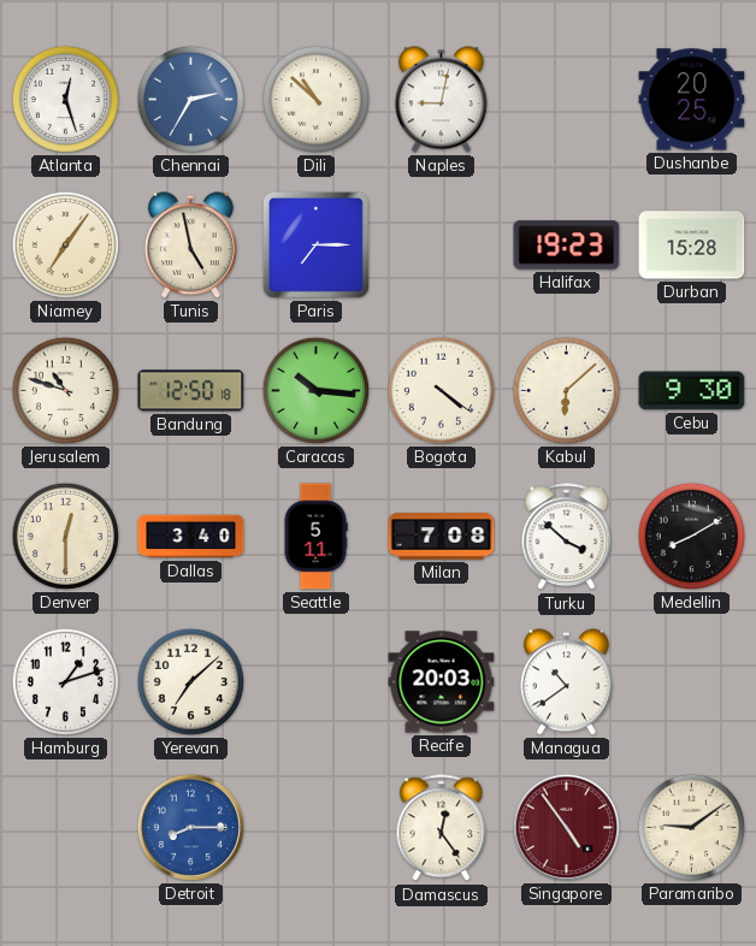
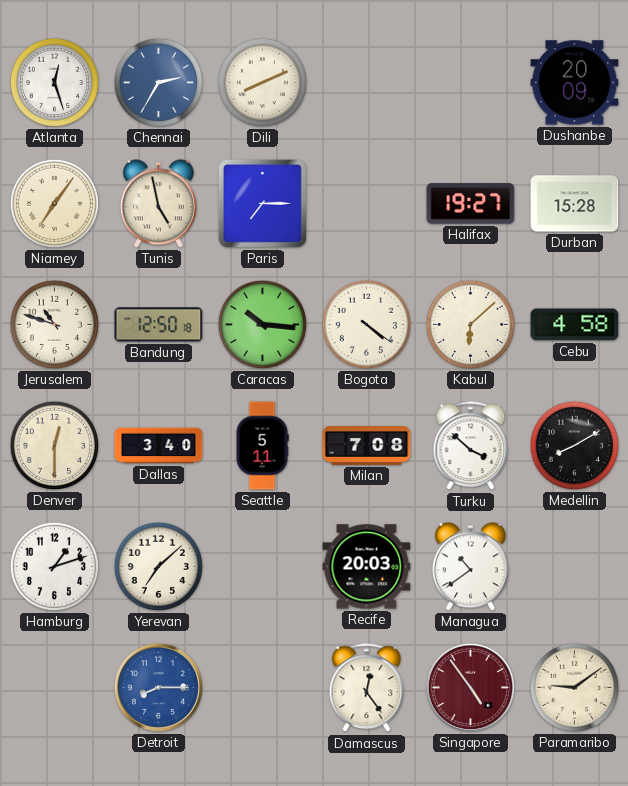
Dili: 10:52 -> 8:11 (262, 82)
Naples: 9:02 -> none (441, 100)
Dushanbe: 20:25 -> 20:09 (575, 83)
Halifax: 19:23 -> 19:27 (471, 204)
Cebu: 9:30 -> 4:58 (575, 325)
